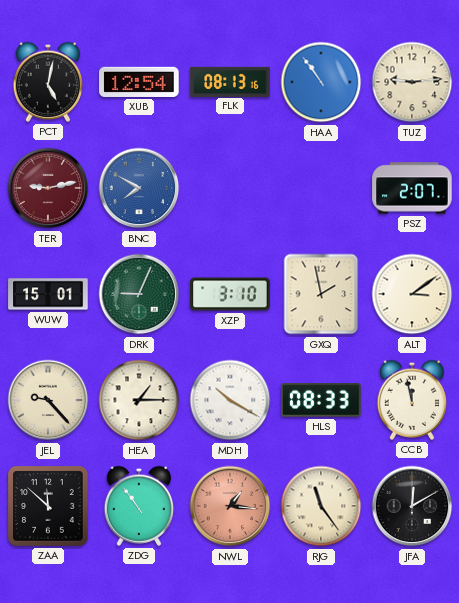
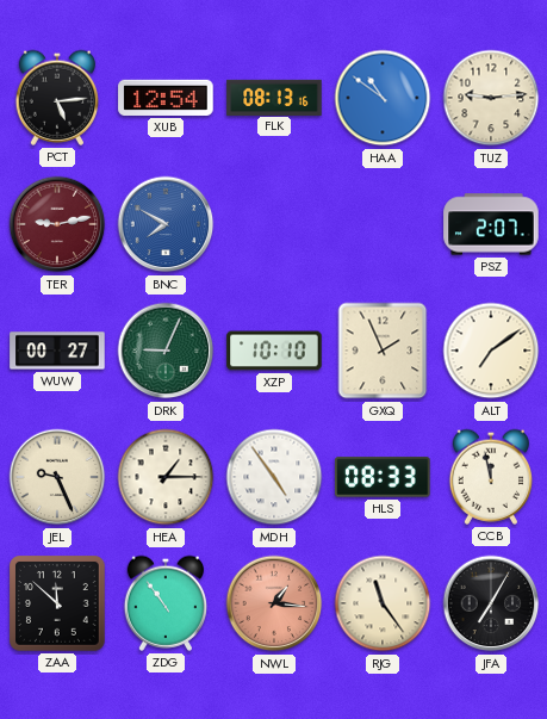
PCT: 5:02 -> 5:14 (56, 98)
HAA: 10:54 -> 10:51 (383, 98)
WUW: 15:01 -> 00:27 (57, 351)
XZP: 3:10 -> 10:10 (274, 351)
GXQ: 1:58 -> 1:56 (383, 351)
ALT: 3:09 -> 7:09 (491, 351)
JEL: 9:23 -> 9:26 (57, 477)
MDH: 10:20 -> 4:54 (274, 477)
JFA: 12:10 -> 7:05 (491, 603)
